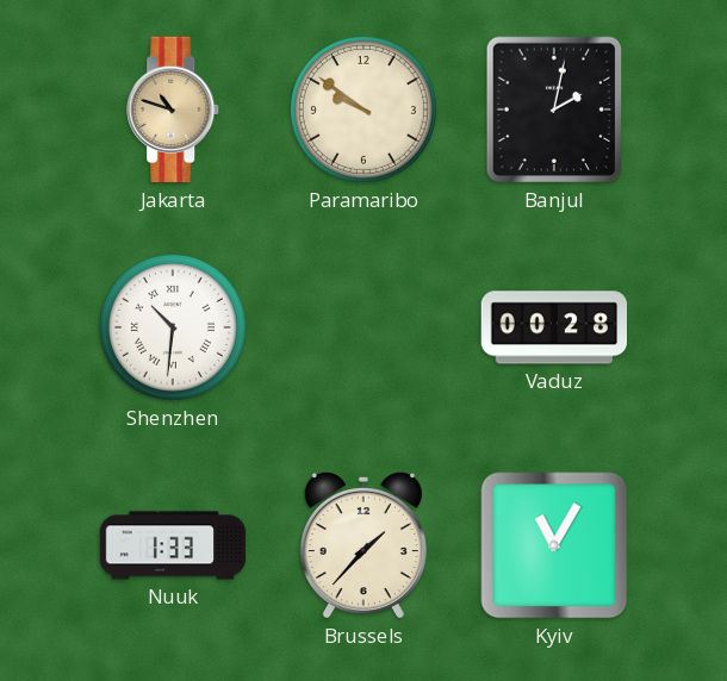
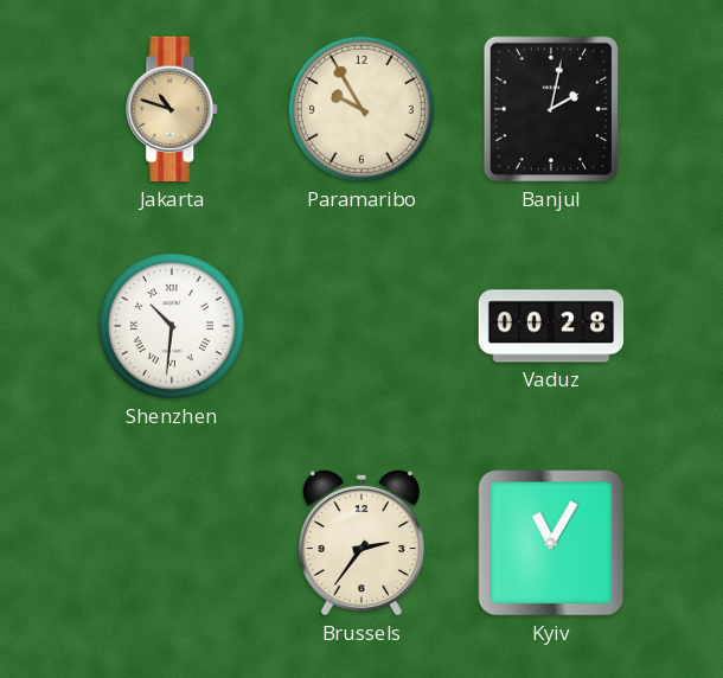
Paramaribo: 9:51 -> 9:55 (361, 109)
Nuuk: 1:33 -> none (173, 545)
Brussels: 1:37 -> 2:36 (361, 543)
